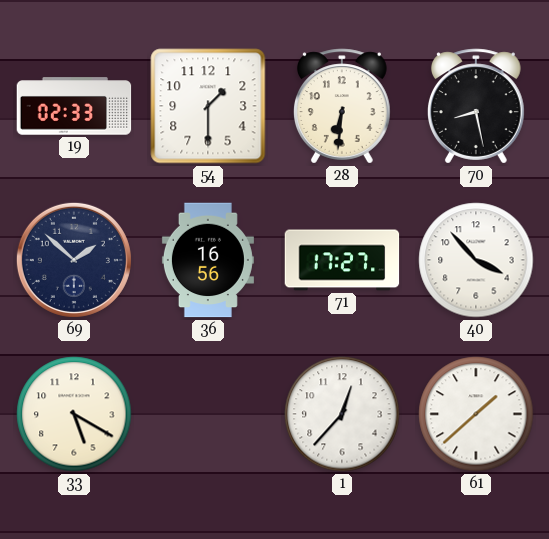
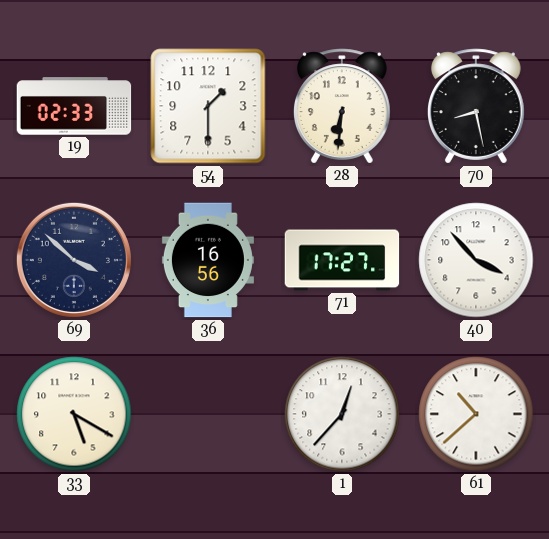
69: 1:52 -> 3:52 (74, 260)
61: 1:38 -> 10:38 (476, 414)
